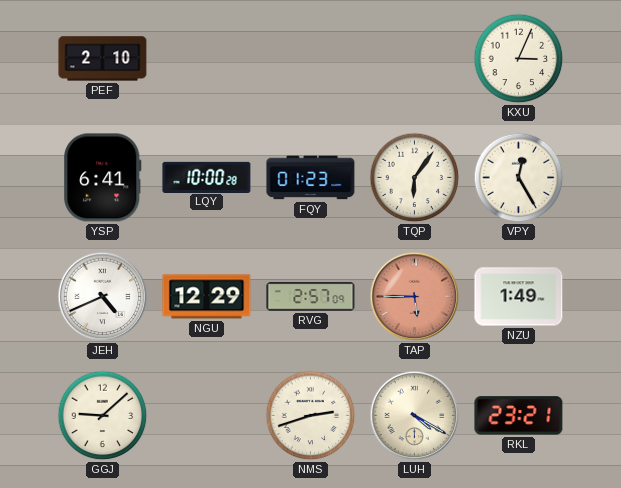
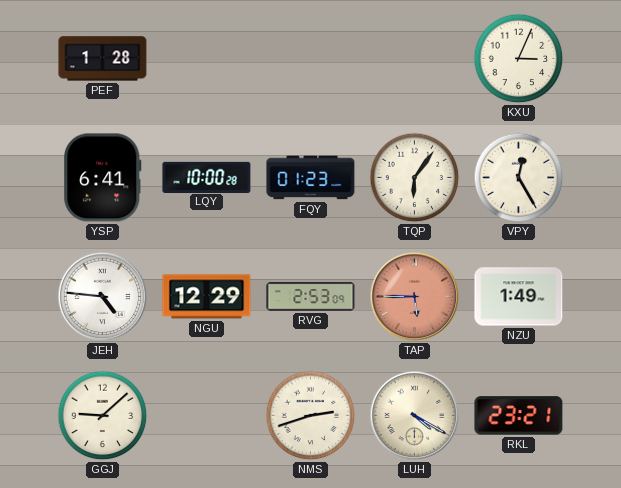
PEF: 2:10 -> 1:28 (103, 59)
JEH: 4:41 -> 4:46 (103, 297)
RVG: 2:57 -> 2:53 (311, 297)
